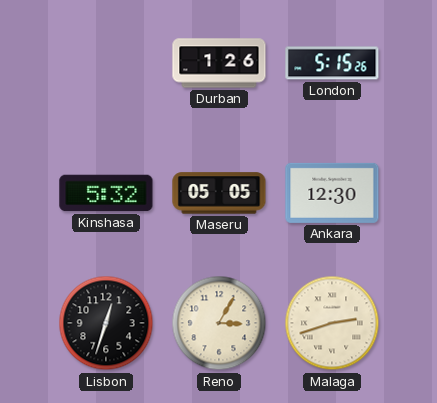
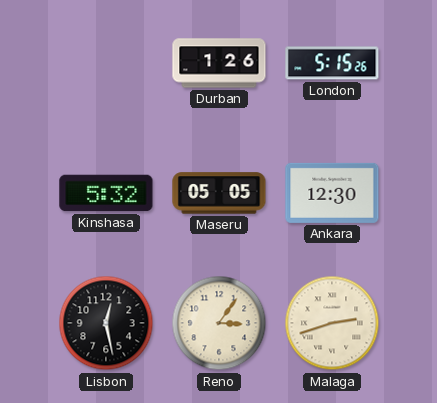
Lisbon: 12:33 -> 12:28 (106, 323)
Reno: 3:05 -> 3:06 (219, 323)
